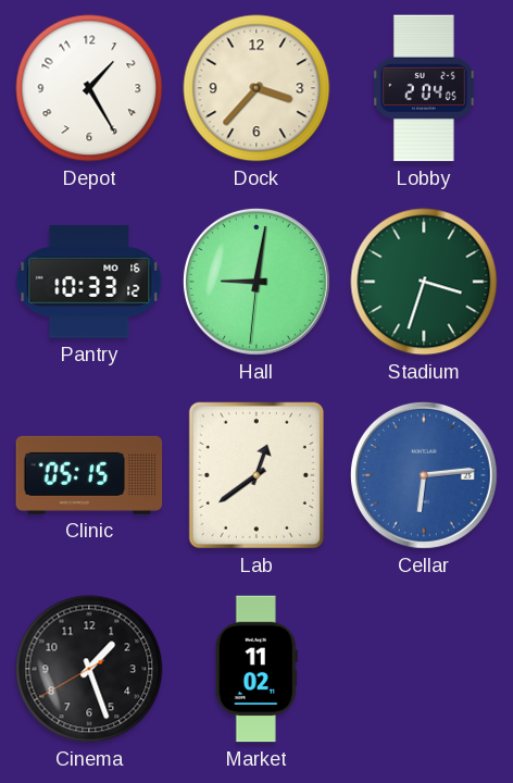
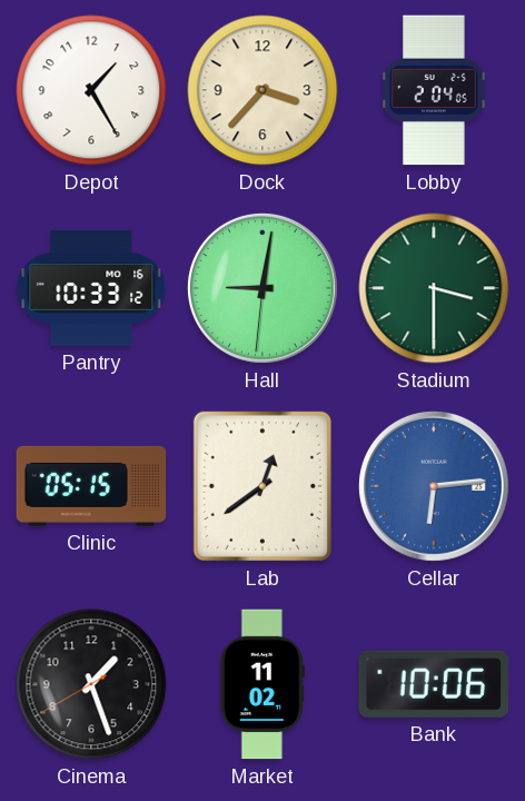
Stadium: 3:33 -> 3:30 (434, 288)
Bank: none -> 10:06 (433, 684)
